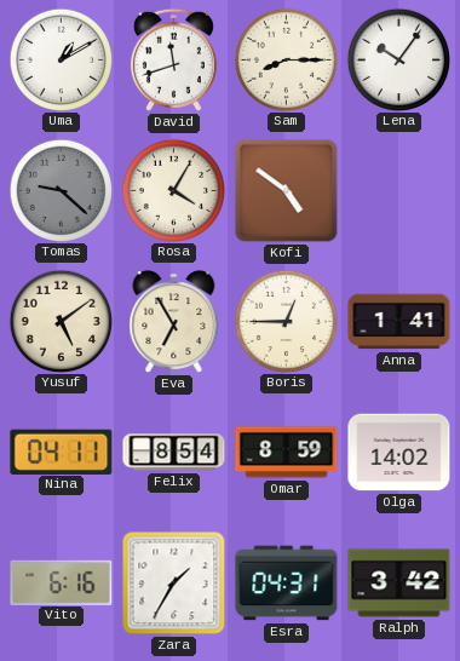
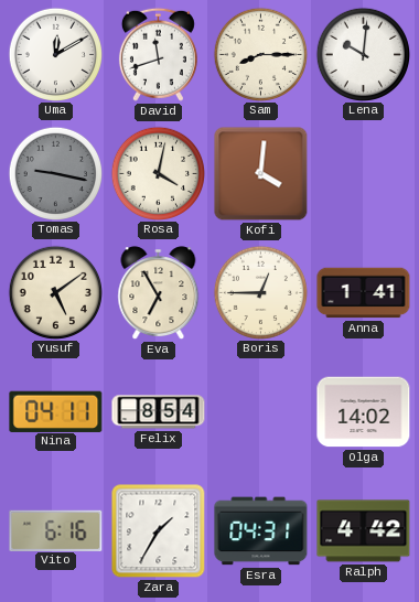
Uma: 1:10 -> 12:10 (55, 54)
Lena: 10:06 -> 10:01 (363, 54)
Tomas: 9:22 -> 9:17 (55, 173)
Rosa: 4:05 -> 4:02 (158, 173)
Kofi: 4:51 -> 4:01 (261, 174)
Omar: 8:59 -> none (287, 453)
Ralph: 3:42 -> 4:42 (364, 531)
